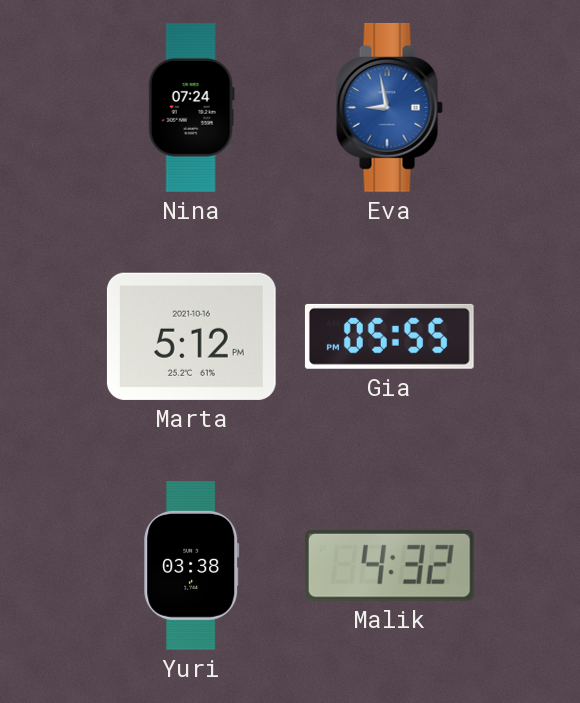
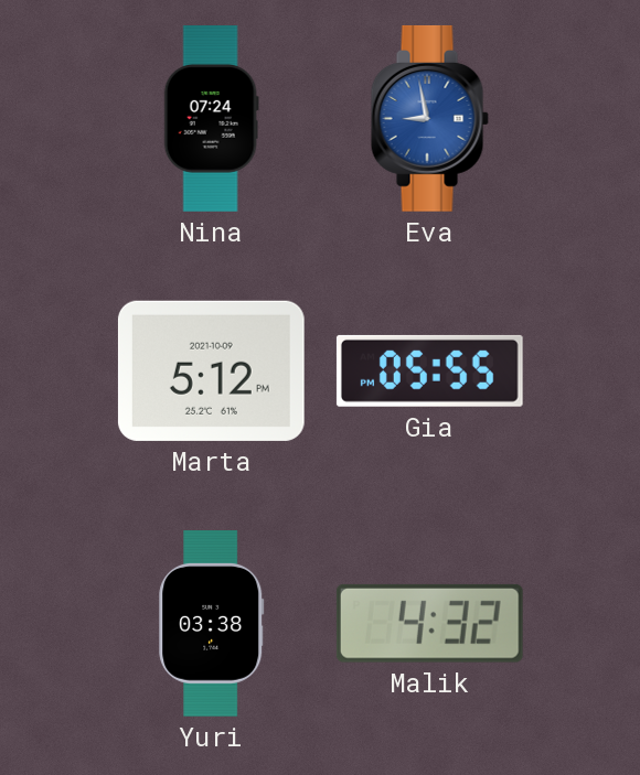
Marta date: 2021-10-16 -> 2021-10-09 (211, 370)
